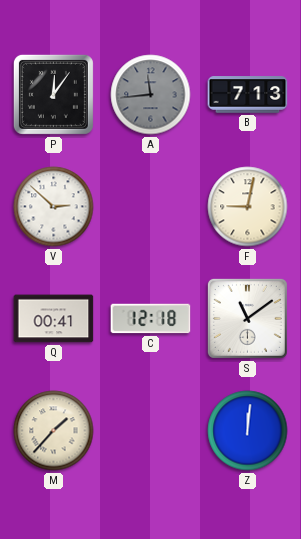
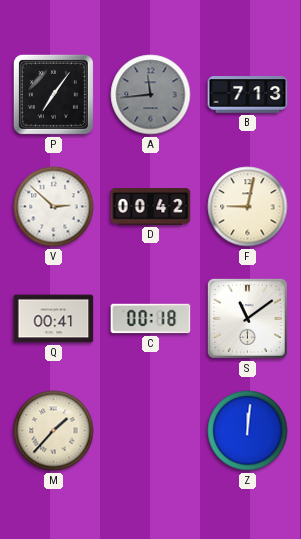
P: 12:06 -> 7:06 (53, 94)
D: none -> 00:42 (151, 207)
C: 12:18 -> 00:18 (151, 319)
